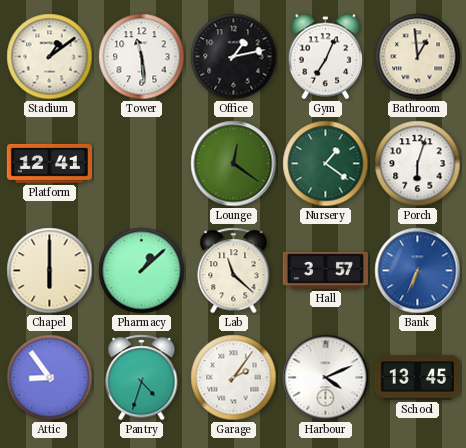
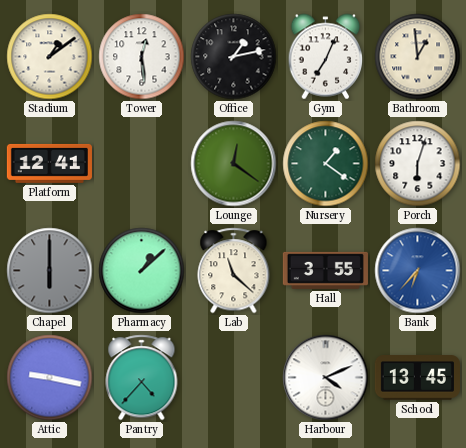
Tower: 11:29 -> 12:29 (142, 57)
Chapel dial: cream -> grey (50, 271)
Hall: 3:57 -> 3:55 (325, 270)
Bank: 6:34 -> 6:37 (418, 271)
Attic: 8:54 -> 9:17 (50, 378)
Pantry: 4:33 -> 4:37 (142, 378)
Garage: 2:06 -> none (234, 378)
